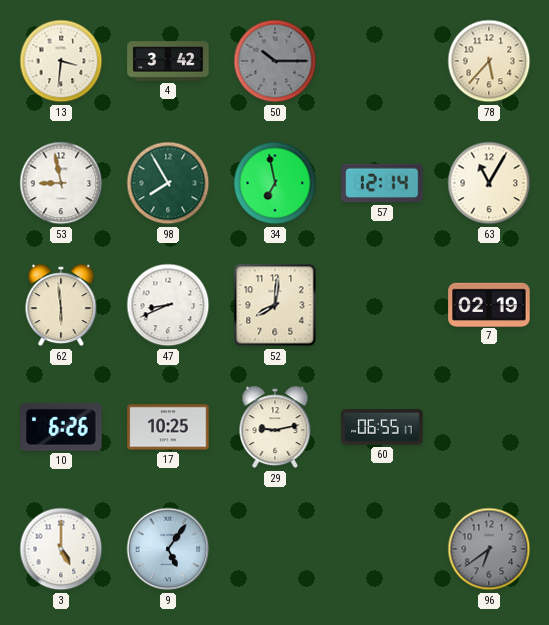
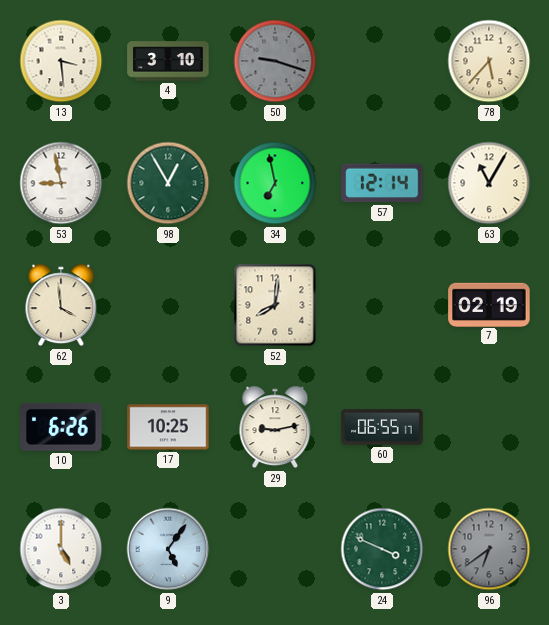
13: 3:31 -> 3:29 (61, 61)
4: 3:42 -> 3:10 (168, 61)
50: 10:15 -> 9:18 (275, 61)
98: 7:55 -> 12:55 (168, 183)
62: 5:59 -> 3:59 (61, 305)
47: 8:41 -> none (168, 305)
24: none -> 3:49 (382, 549)
